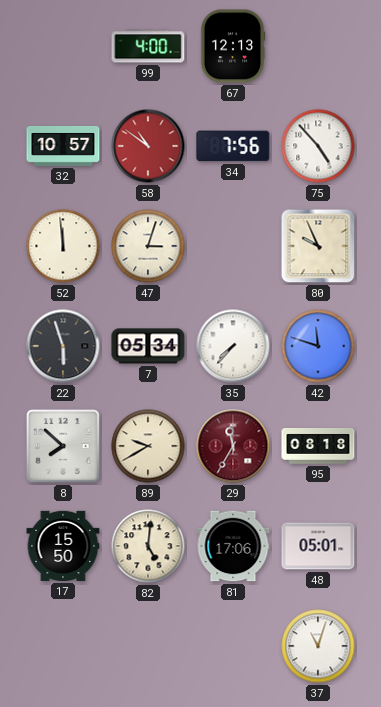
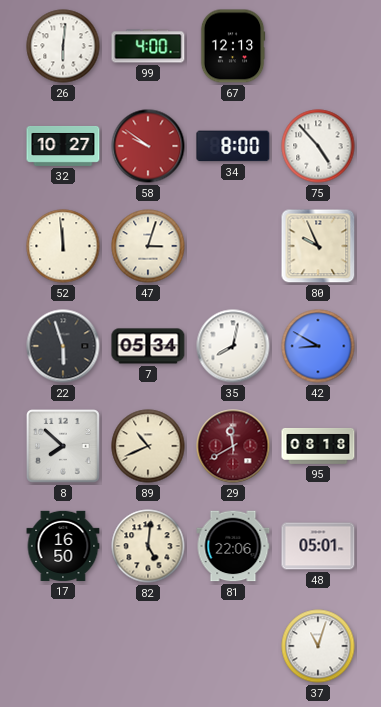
26: none -> 6:01 (63, 46)
32: 10:57 -> 10:27 (63, 146)
58: 10:51 -> 9:51 (148, 146)
34: 7:56 -> 8:00 (233, 146)
35: 7:37 -> 8:02 (233, 346)
42: 11:48 -> 8:50 (318, 346)
89: 9:40 -> 10:41 (148, 446)
29: 11:35 -> 11:40 (233, 446)
17: 15:50 -> 16:50 (63, 546)
81: 17:06 -> 22:06 (233, 546)
